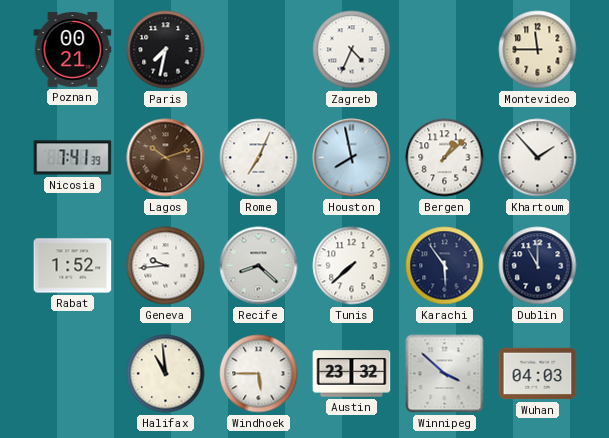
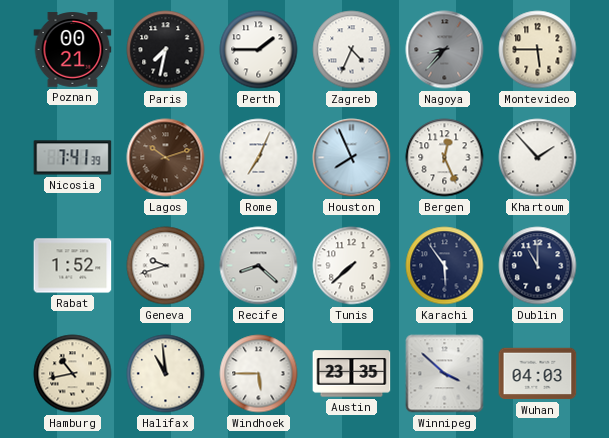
Perth: none -> 1:45 (259, 50)
Nagoya: none -> 8:37 (445, 50)
Montevideo: 11:45 -> 5:45 (538, 50)
Houston: 7:58 -> 7:56 (352, 158)
Bergen: 1:08 -> 12:26 (445, 158)
Geneva: 9:44 -> 9:42 (166, 266)
Hamburg: none -> 10:43 (73, 374)
Austin: 23:32 -> 23:35 (352, 374)
